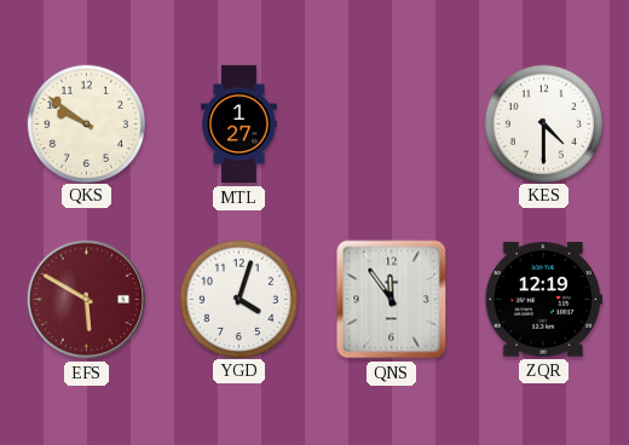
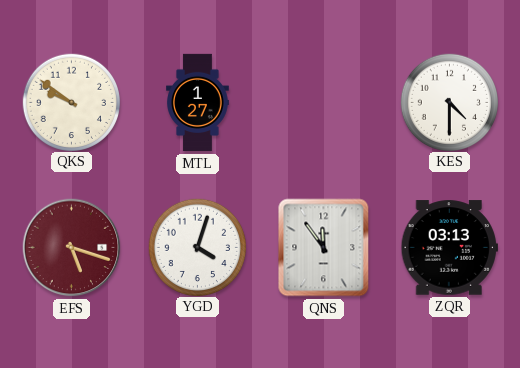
EFS: 5:50 -> 5:18 (72, 248)
ZQR: 12:19 -> 03:13 (449, 248)
